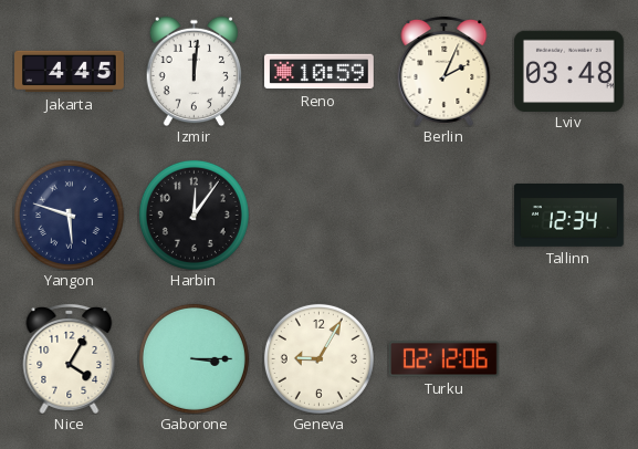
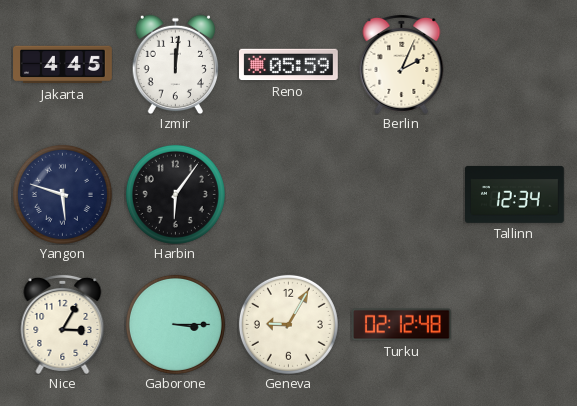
Reno: 10:59 -> 05:59 (289, 65)
Lviv: 03:48 -> none (569, 71)
Harbin: 12:06 -> 6:06 (175, 194)
Nice: 4:05 -> 3:05 (63, 324)
Turku: 02:12:06 -> 02:12:48 (401, 325)
